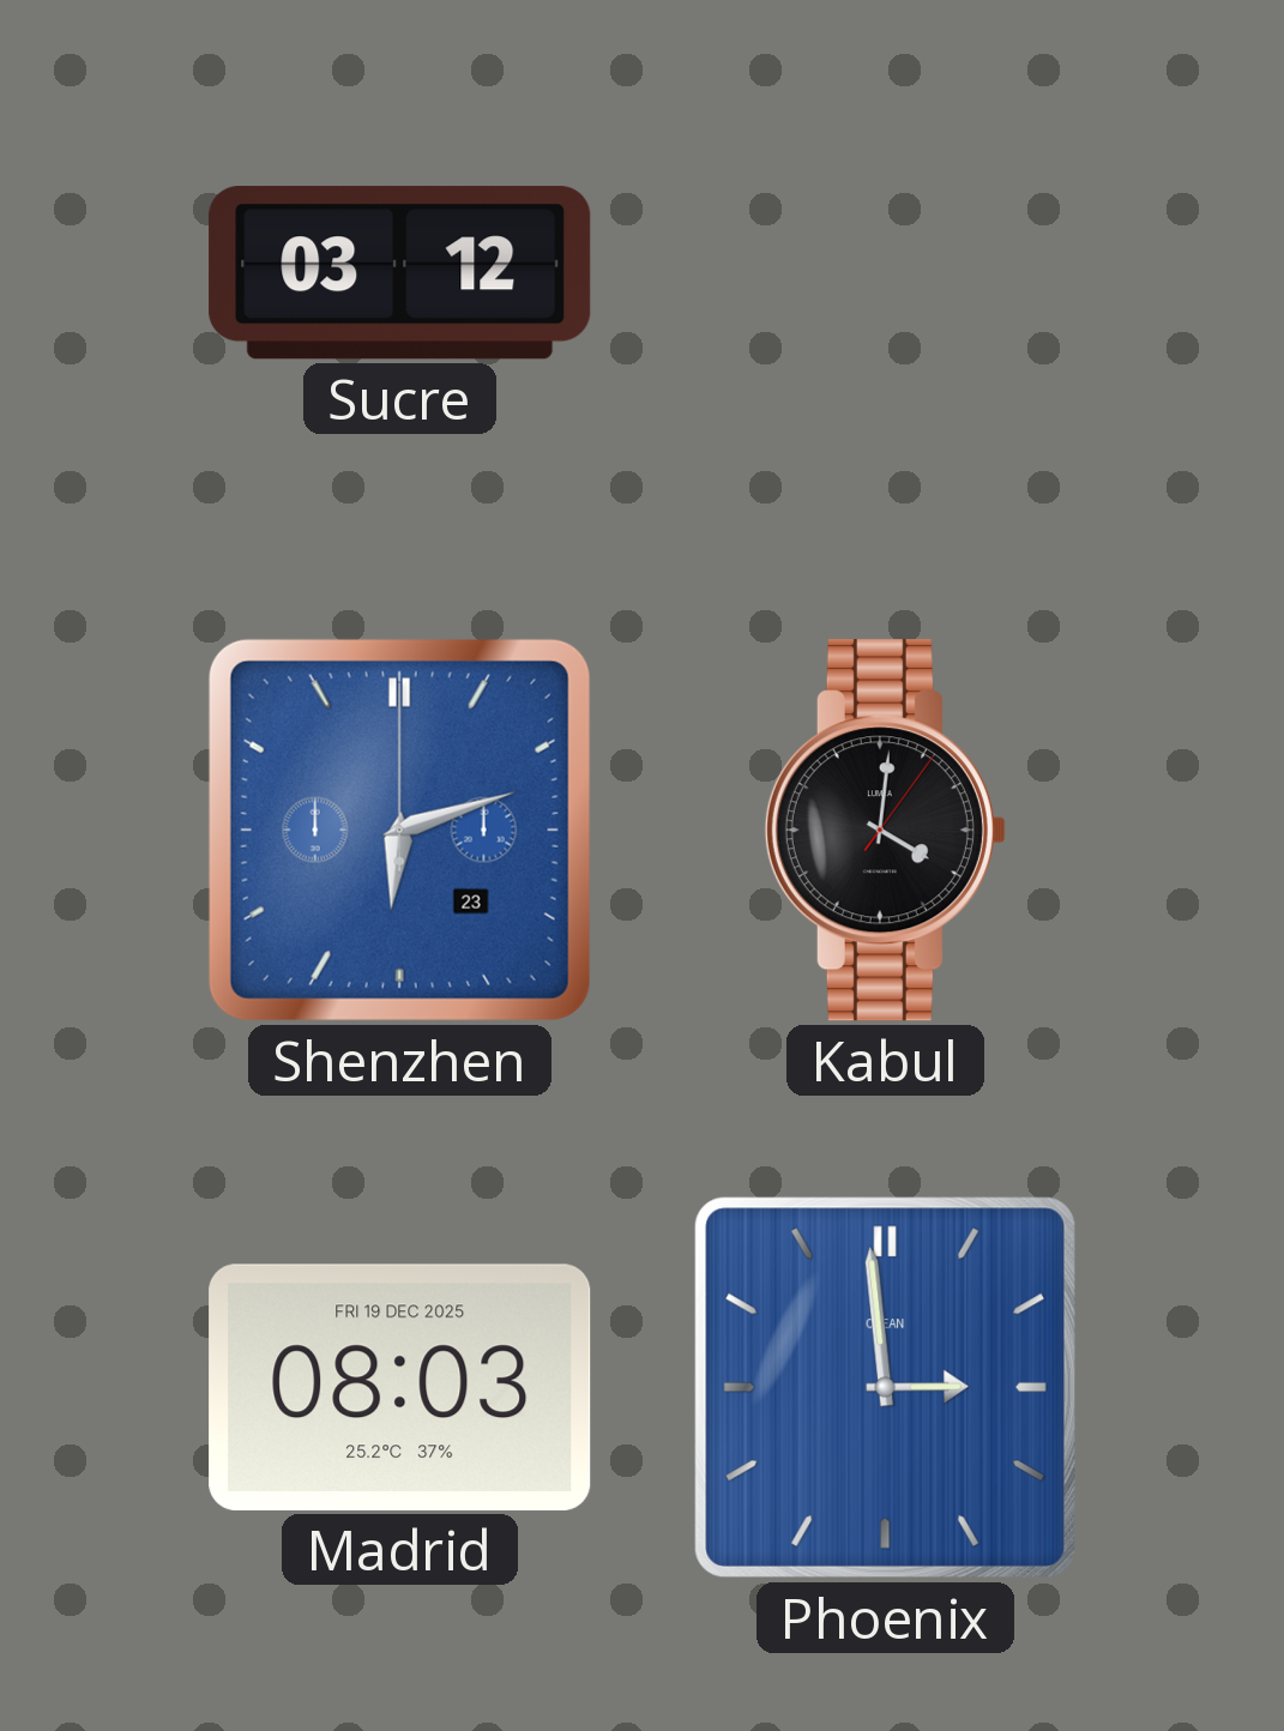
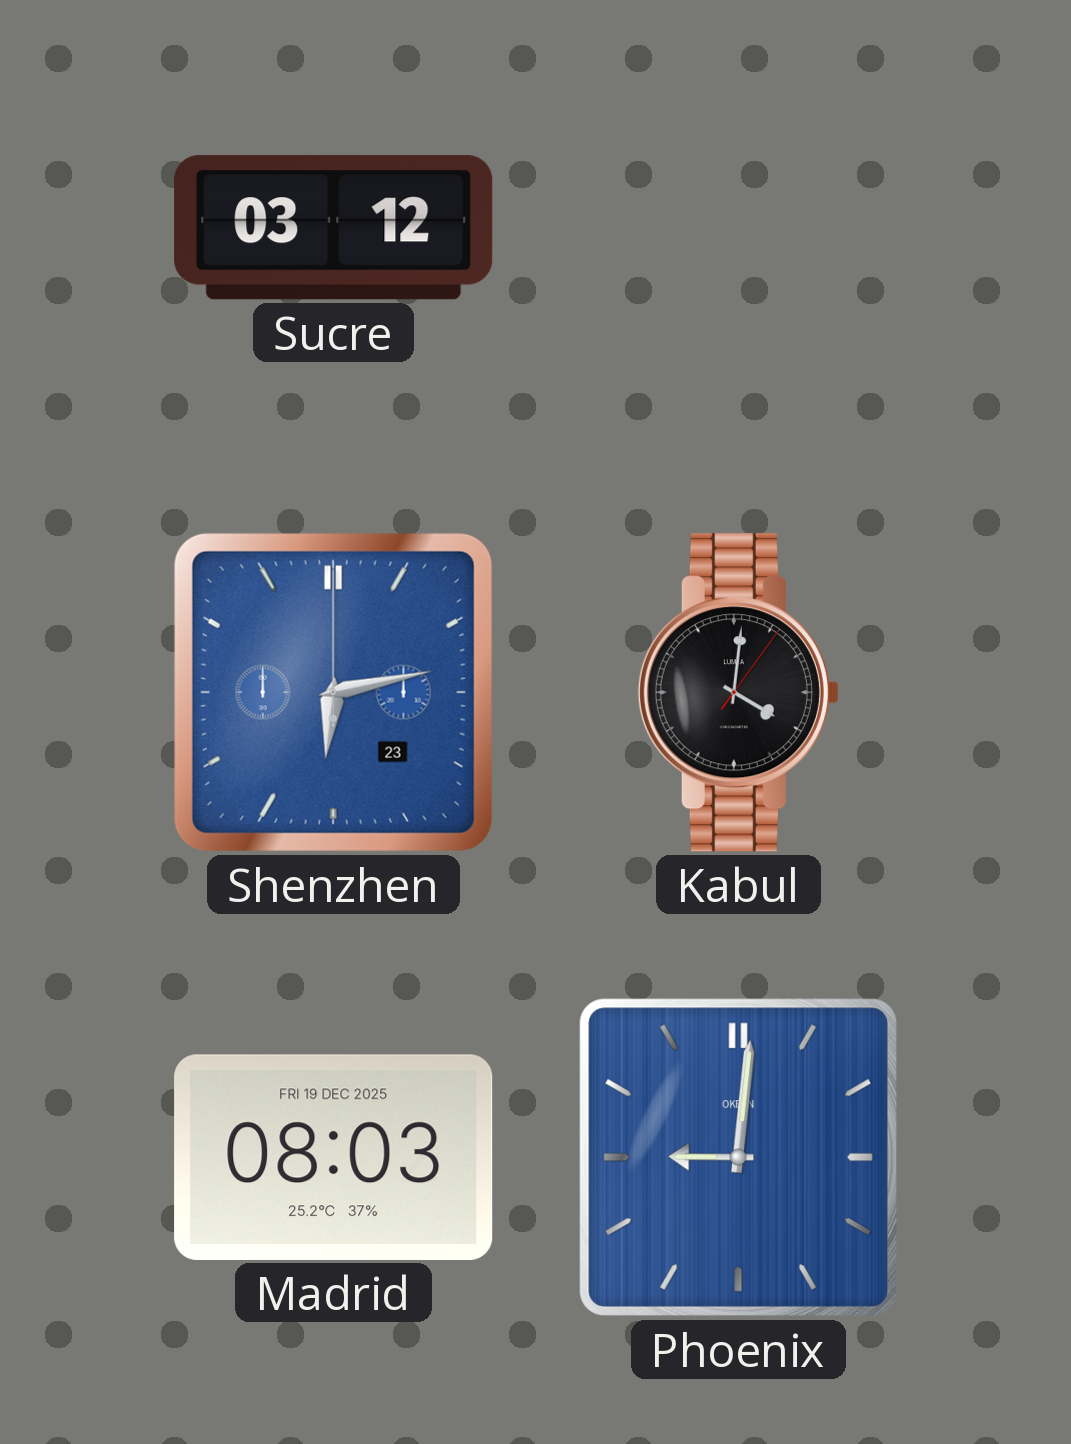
Shenzhen: 6:12 -> 6:13 (333, 692)
Phoenix: 2:59 -> 9:01 (738, 1157)
